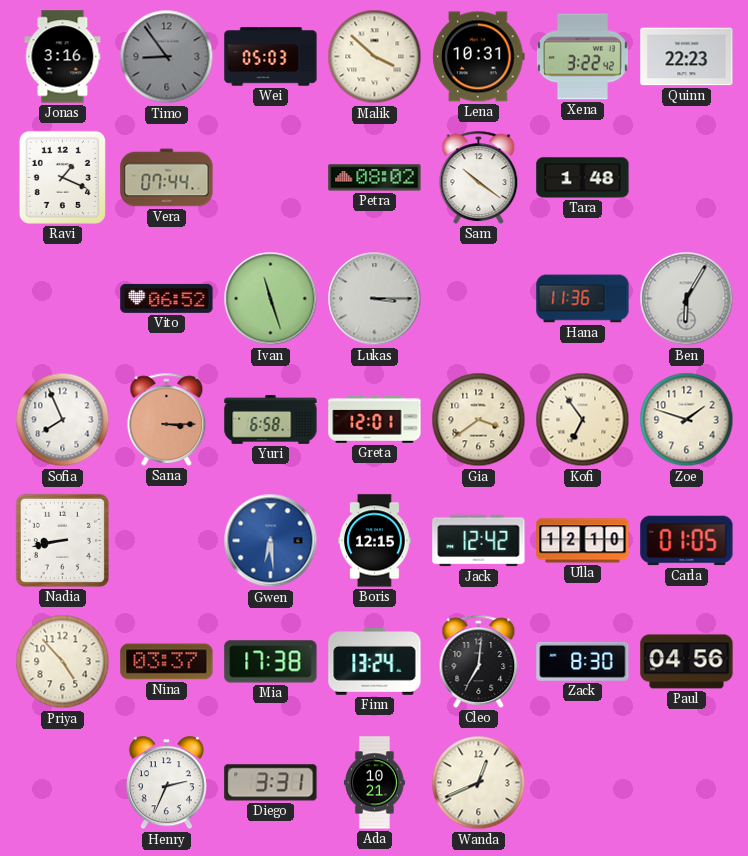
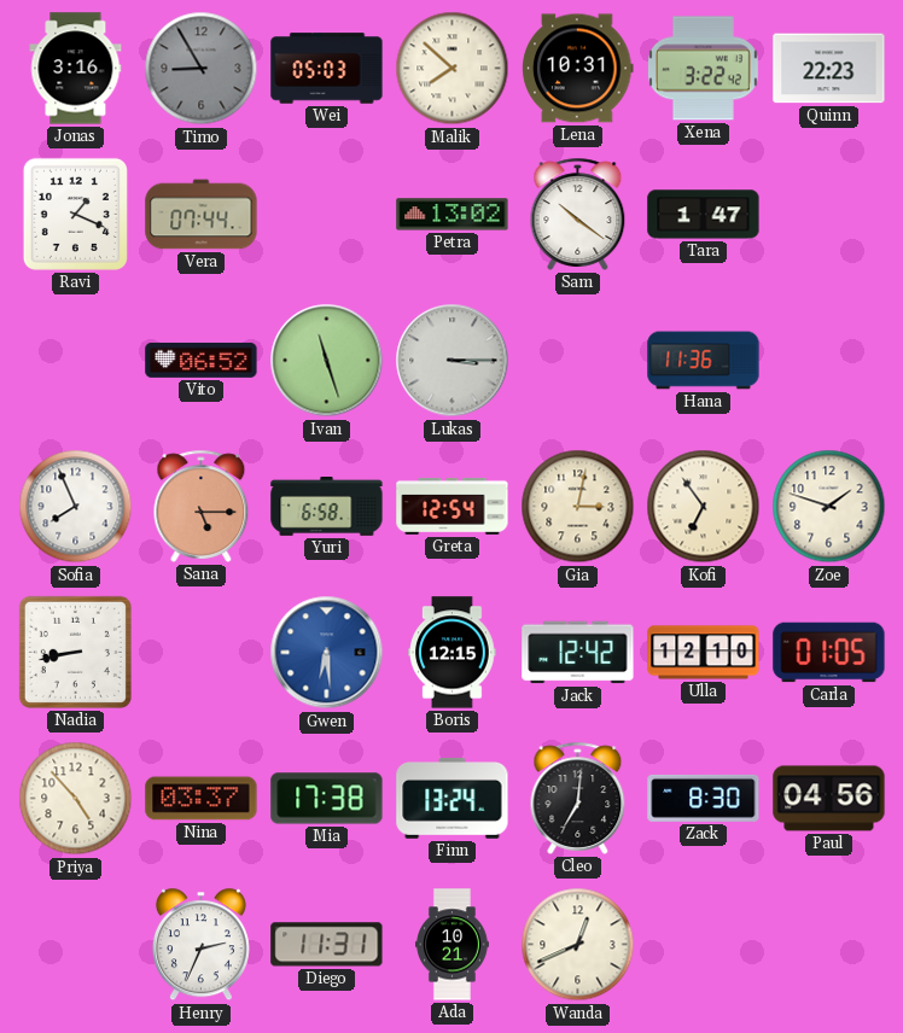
Timo: 8:54 -> 8:55 (202, 69)
Malik: 3:52 -> 7:52 (453, 69)
Petra: 08:02 -> 13:02 (453, 215)
Tara: 1:48 -> 1:47 (704, 215)
Ben: 6:05 -> none (687, 299)
Sana: 3:15 -> 5:15 (202, 506)
Greta: 12:01 -> 12:54 (453, 506)
Gia: 3:39 -> 3:02 (578, 507)
Diego: 3:31 -> 11:31 (327, 945)
